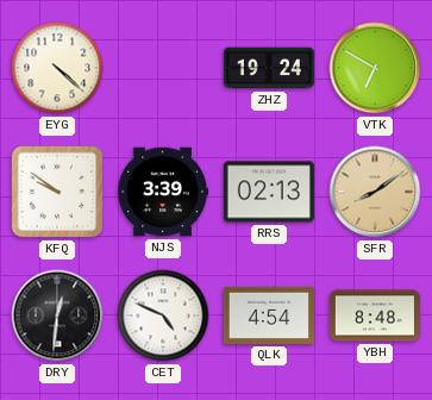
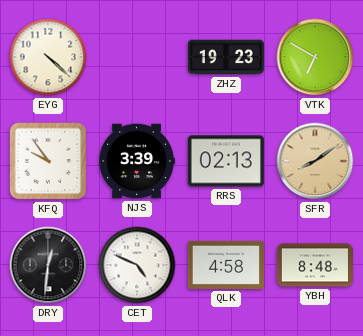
ZHZ: 19:24 -> 19:23 (226, 57)
KFQ: 9:51 -> 9:54 (48, 161)
QLK: 4:54 -> 4:58 (226, 265)
